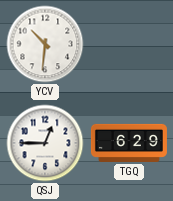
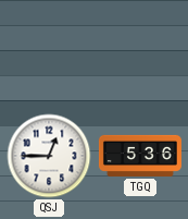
YCV: 10:31 -> none (45, 44)
TGQ: 6:29 -> 5:36 (140, 156)
